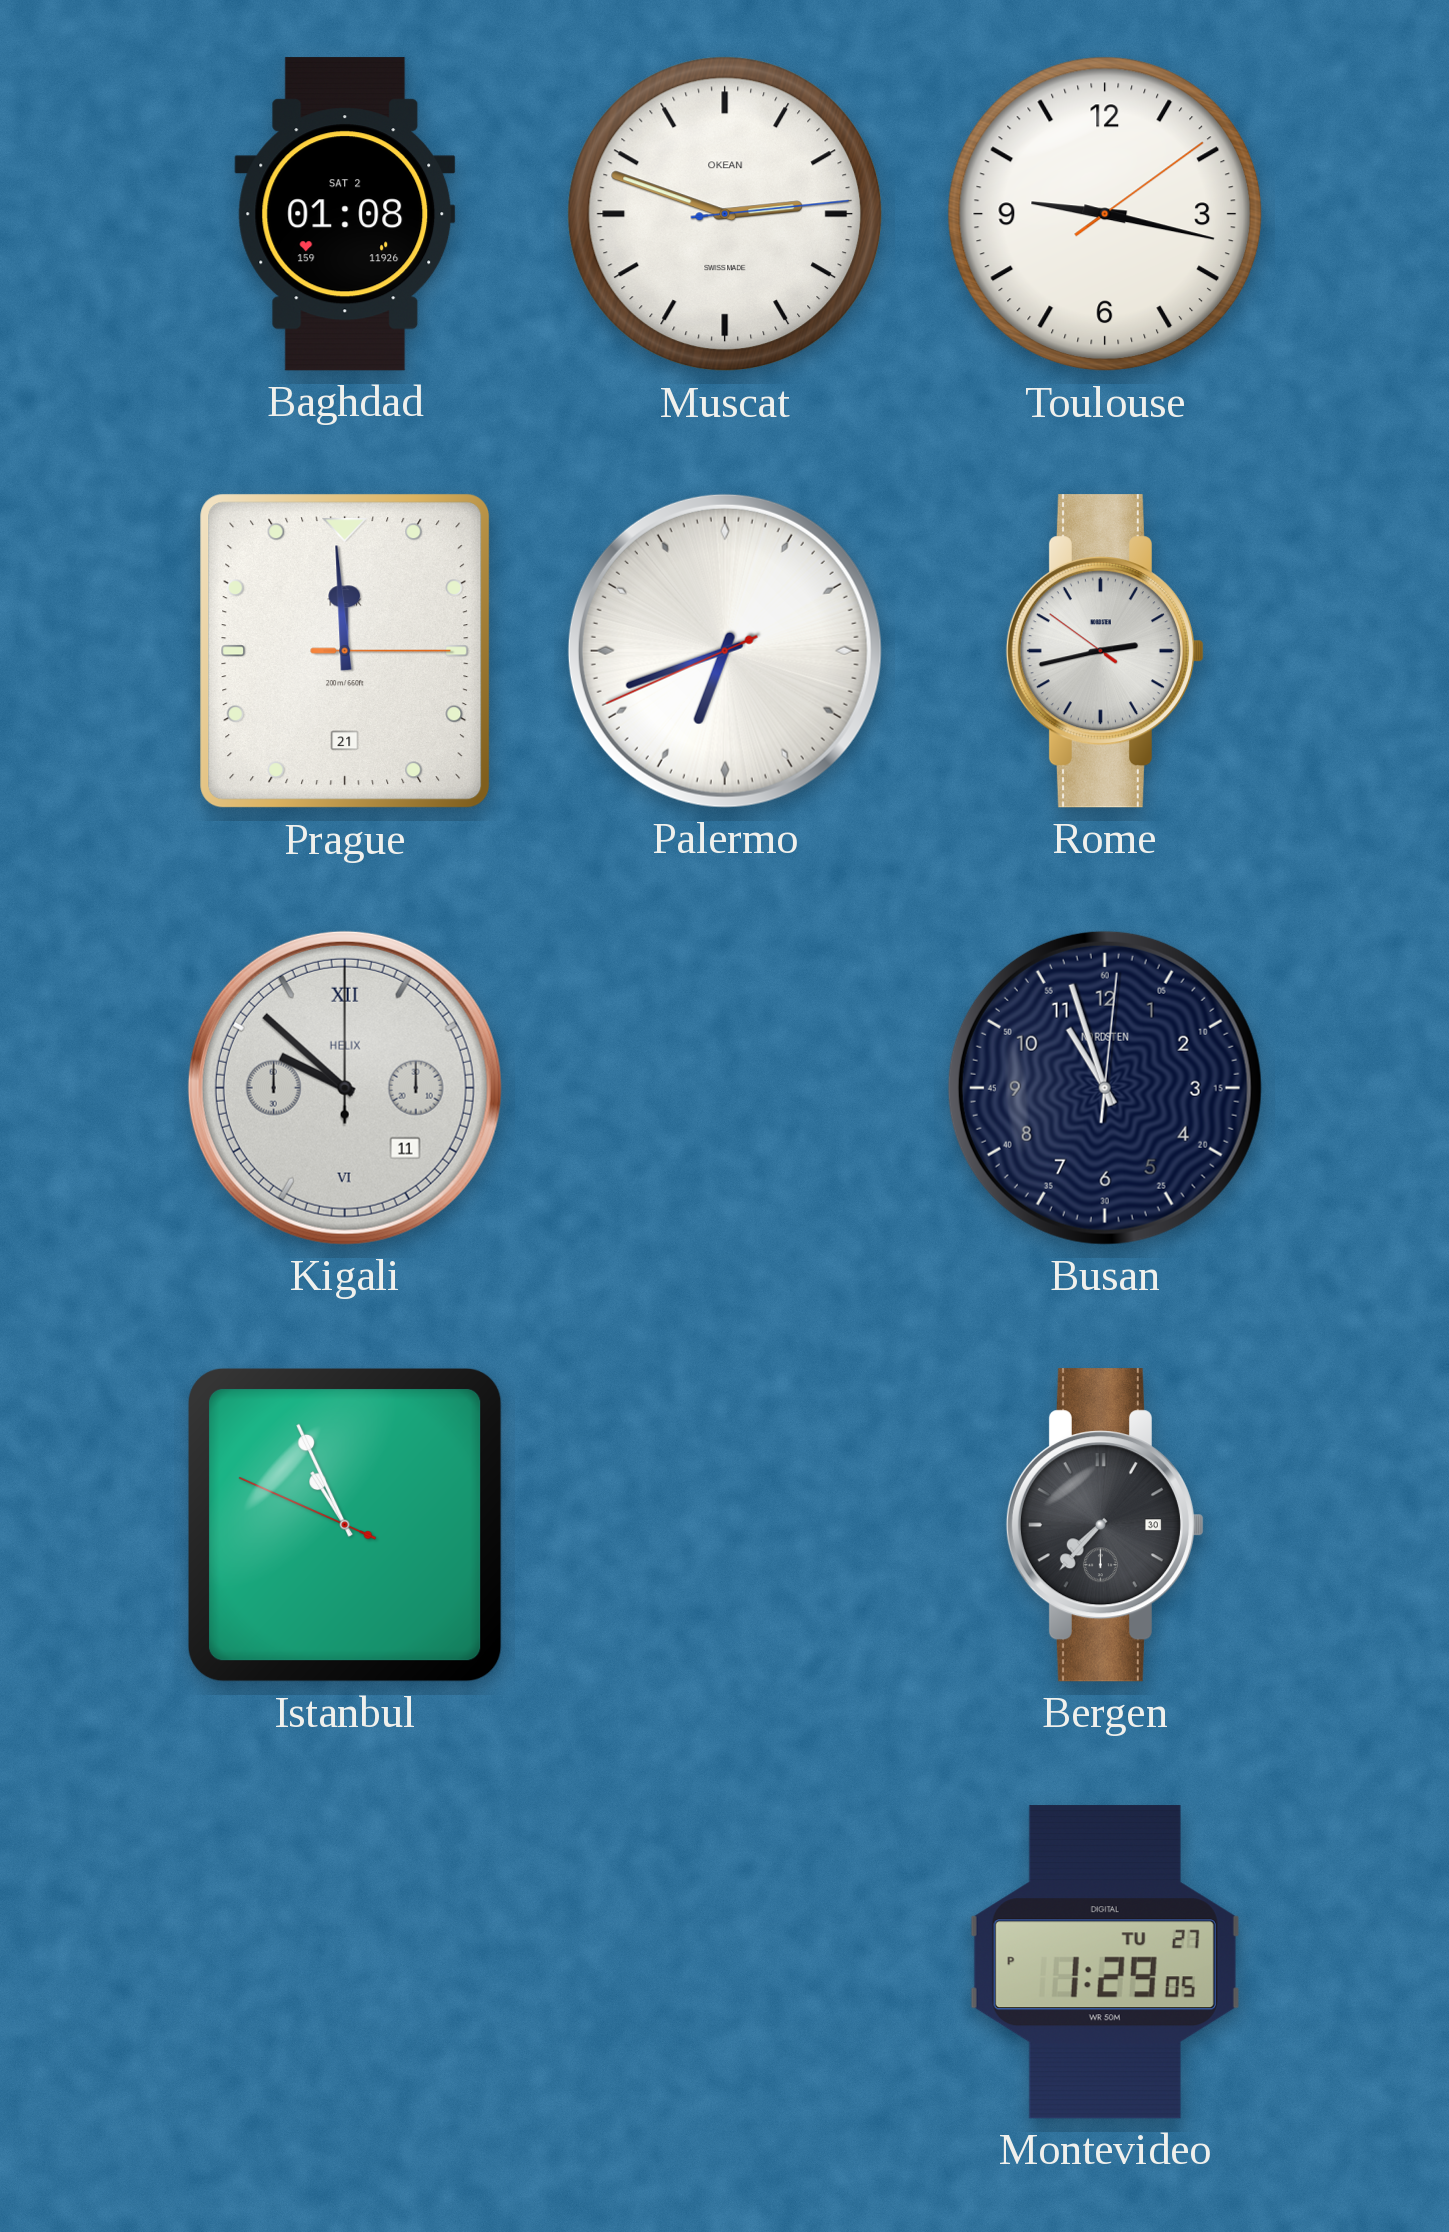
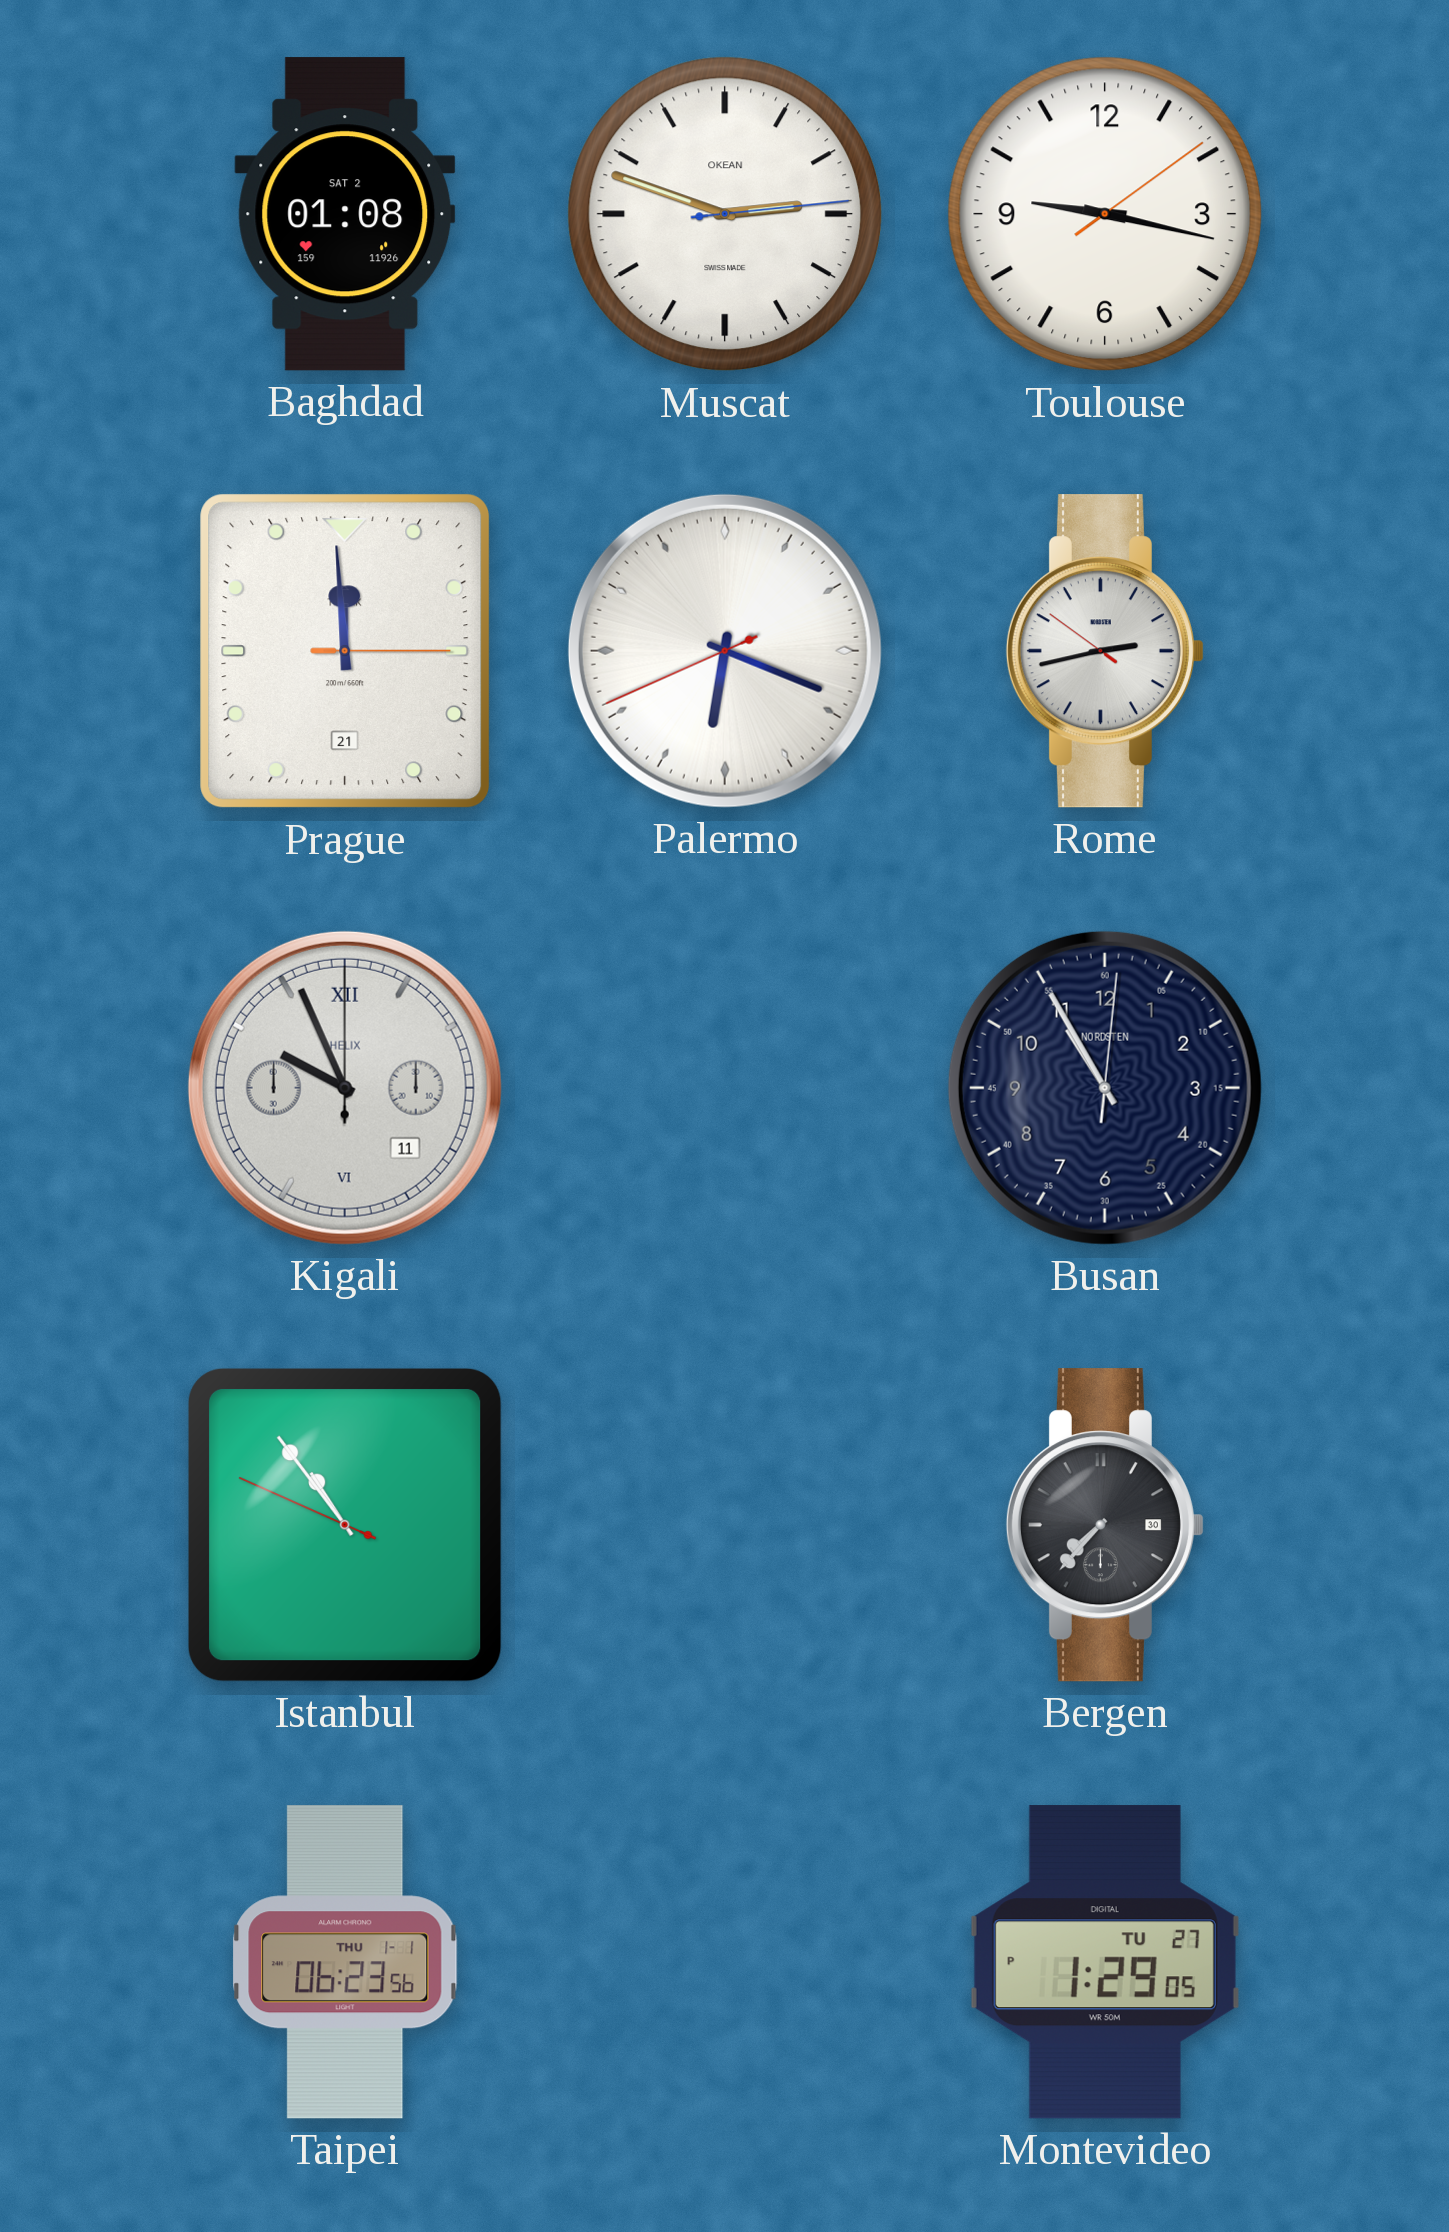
Palermo: 6:41 -> 6:18 (725, 651)
Kigali: 9:52 -> 9:56 (345, 1088)
Busan: 10:57 -> 10:55 (1105, 1088)
Istanbul: 10:55 -> 10:53 (345, 1525)
Taipei: none -> 06:23 (345, 1962)
